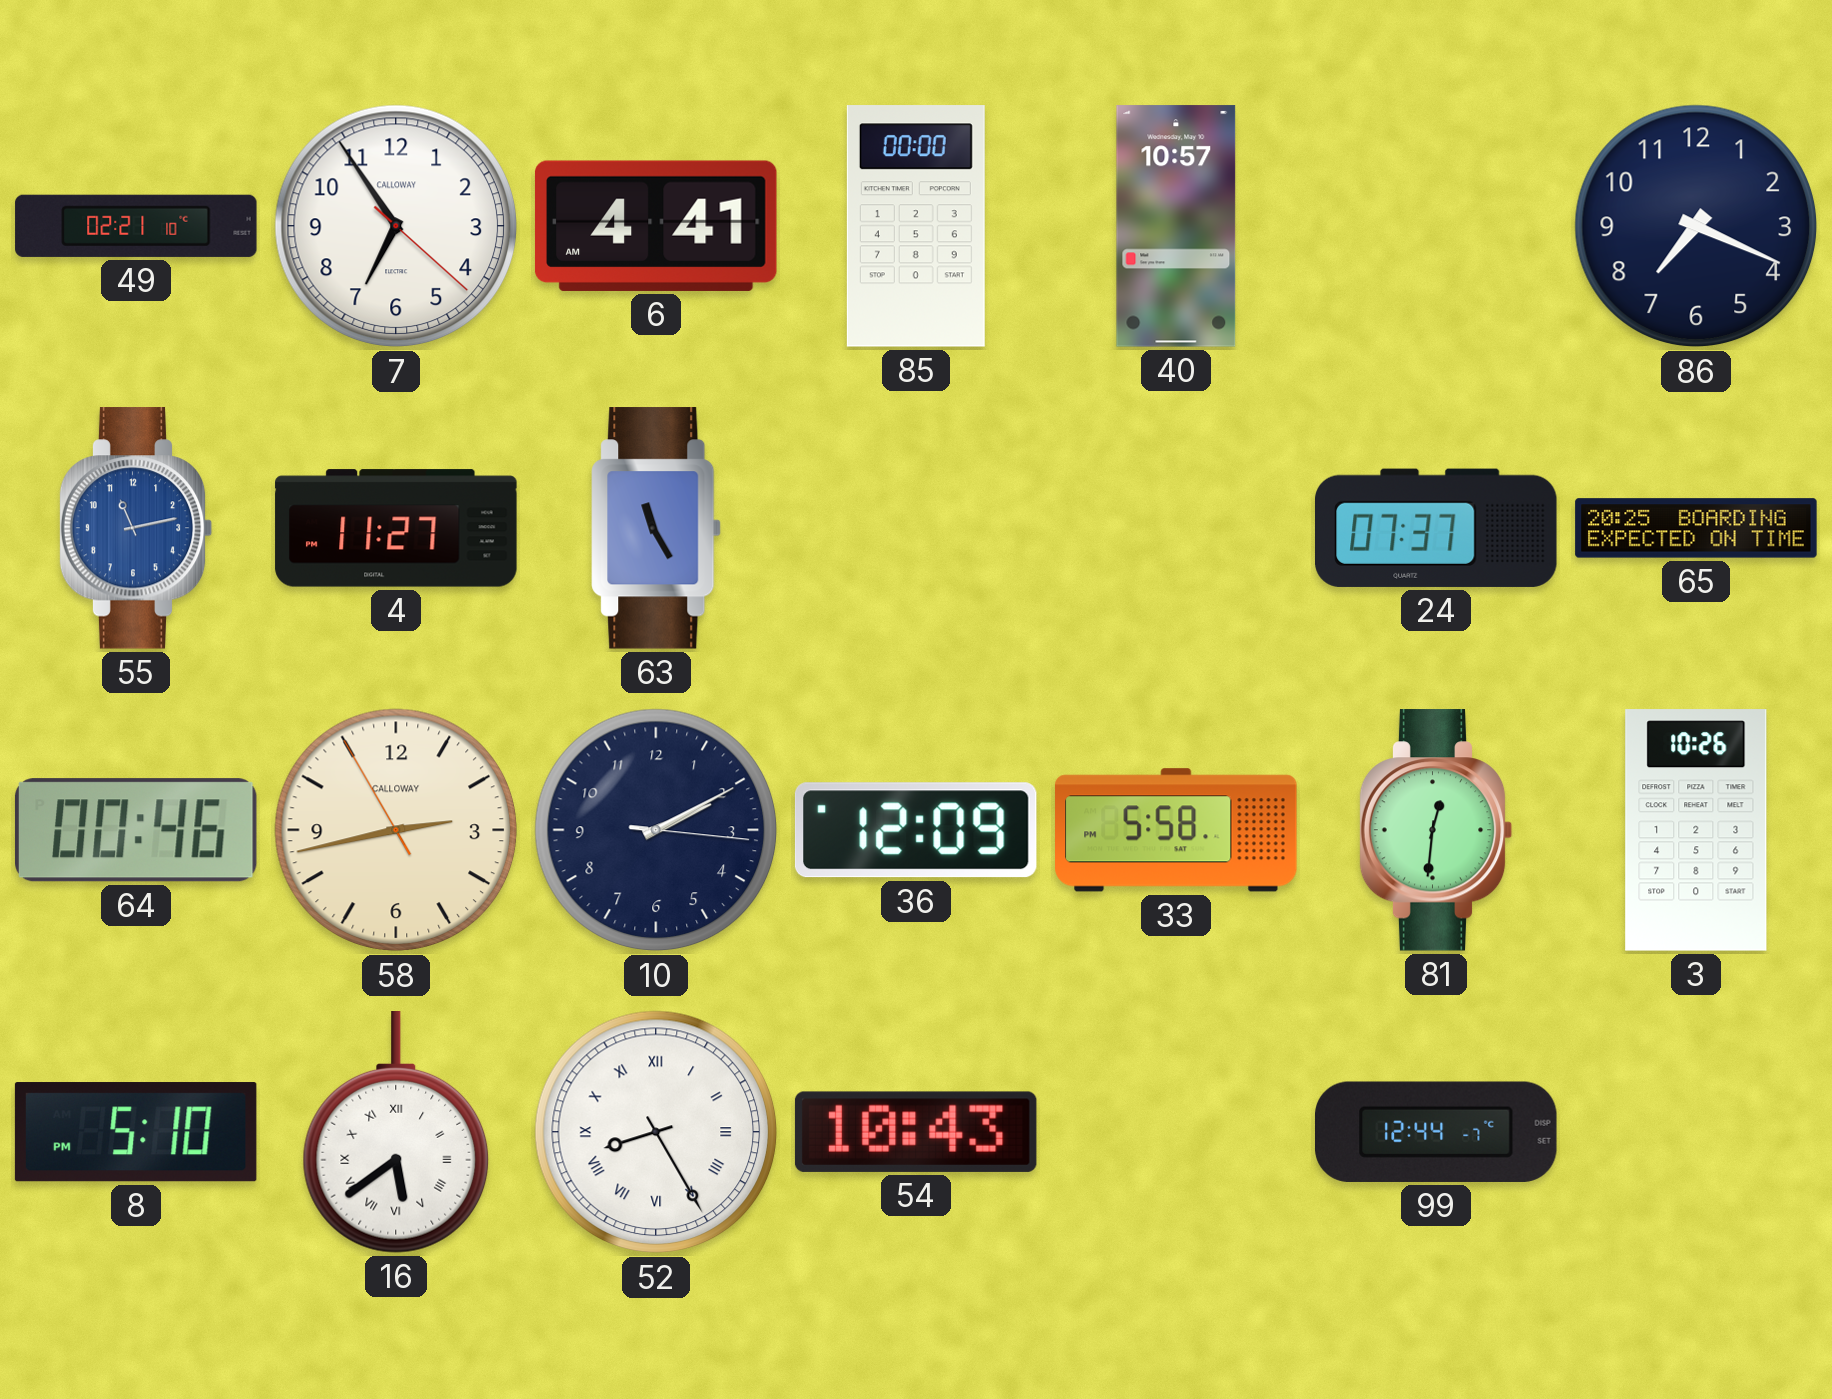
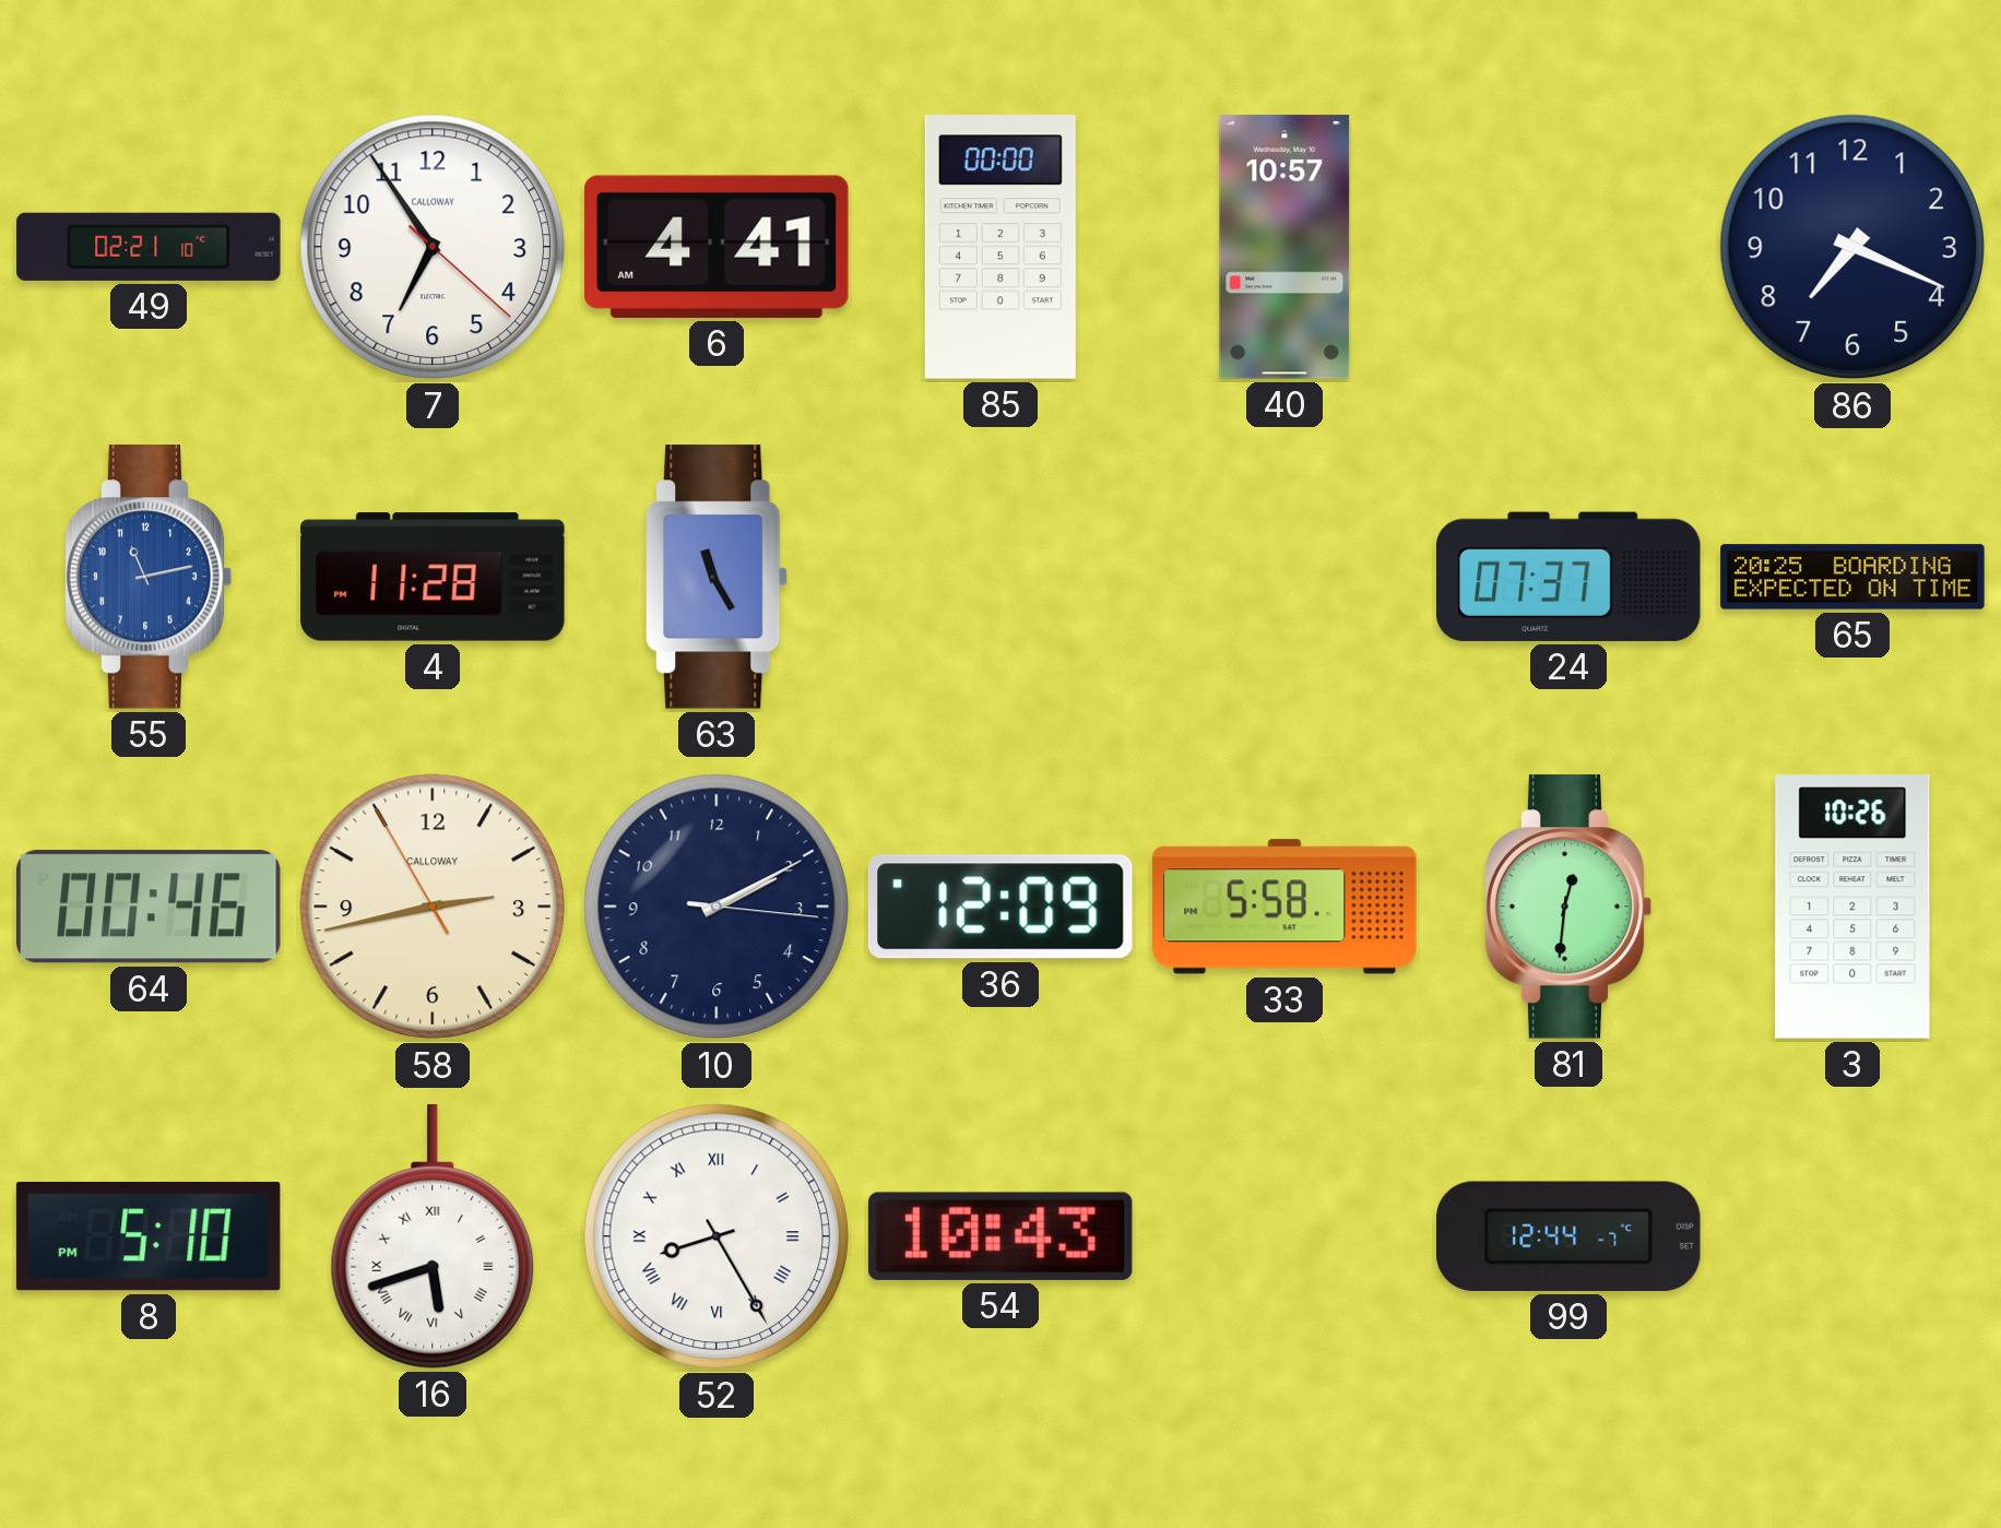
4: 11:27 -> 11:28 (433, 577)
16: 5:39 -> 5:42 (433, 1237)
